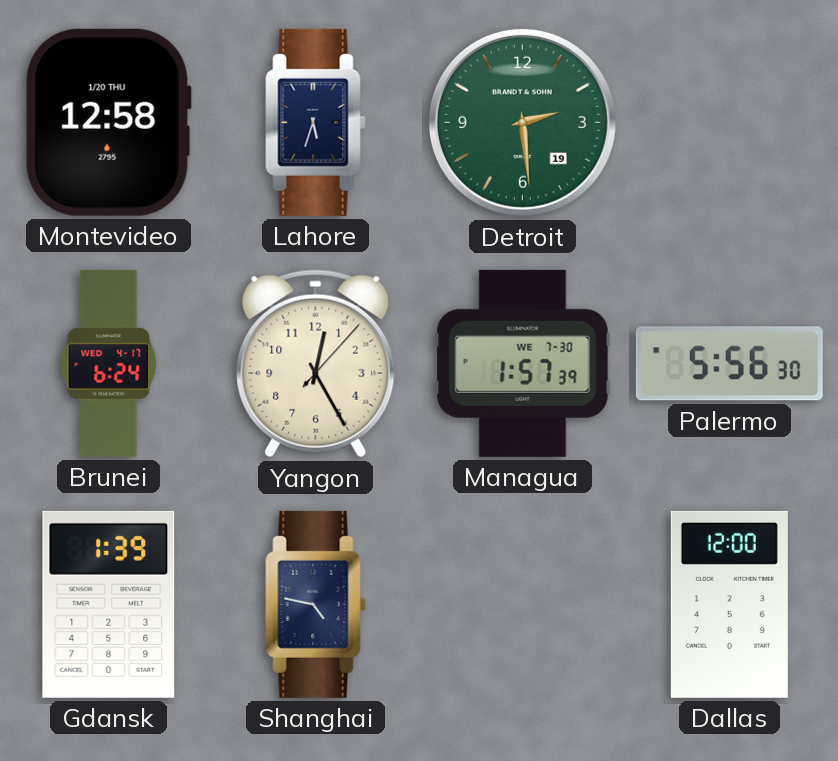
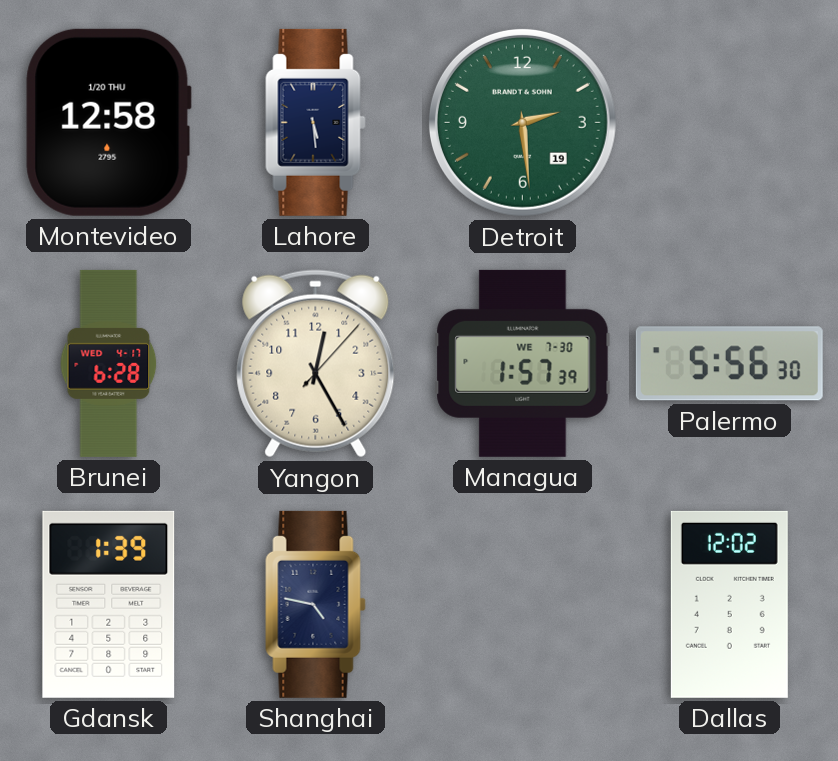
Lahore: 5:33 -> 5:29 (316, 122)
Brunei: 6:24 -> 6:28 (109, 363)
Dallas: 12:00 -> 12:02 (729, 604)
